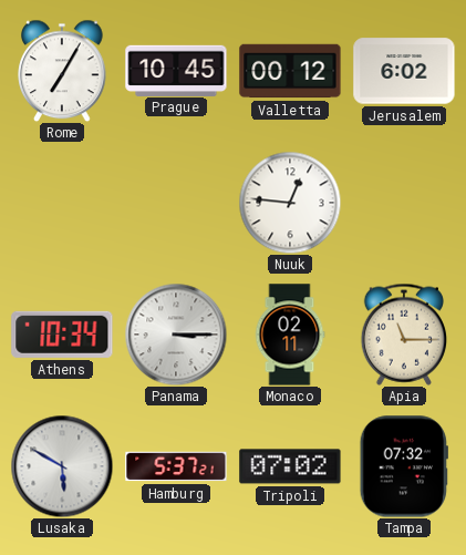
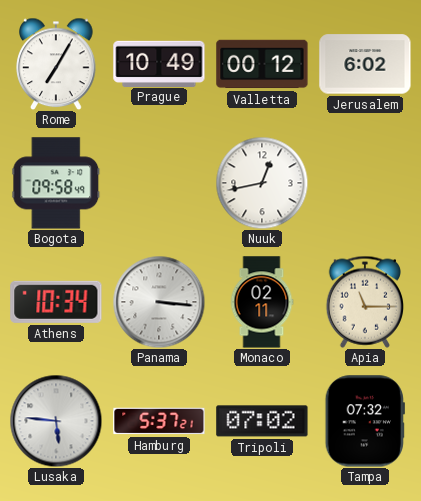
Prague: 10:45 -> 10:49 (159, 63)
Bogota: none -> 09:58 (56, 183)
Nuuk: 12:46 -> 12:43 (262, 183)
Panama: 3:15 -> 3:16 (159, 302)
Lusaka: 5:50 -> 5:46 (56, 421)
